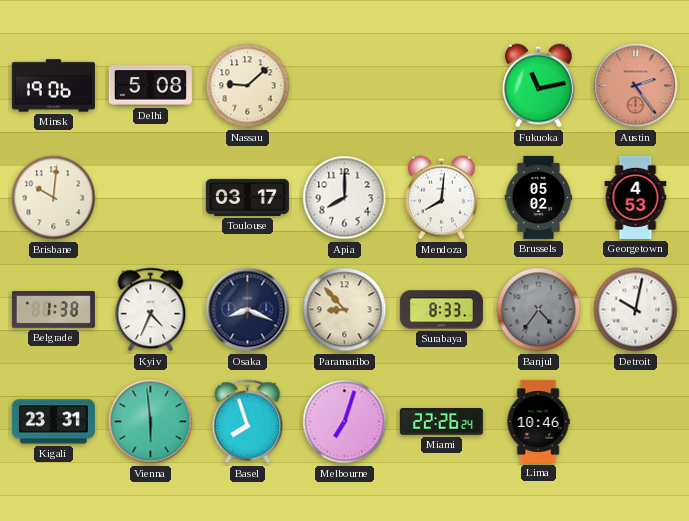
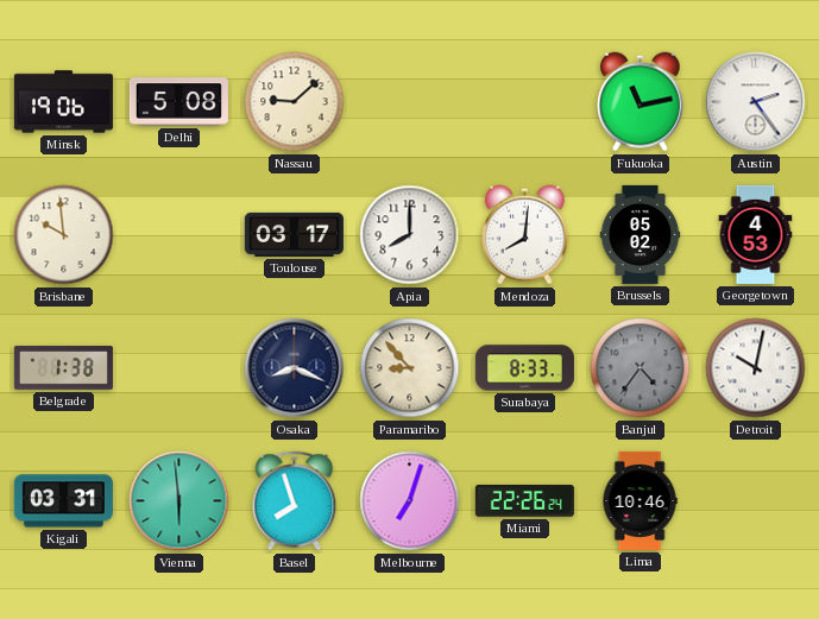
Austin dial: salmon -> white (756, 102)
Brisbane: 10:01 -> 9:59 (64, 235)
Kyiv: 4:34 -> none (151, 310)
Kigali: 23:31 -> 03:31 (63, 501)
